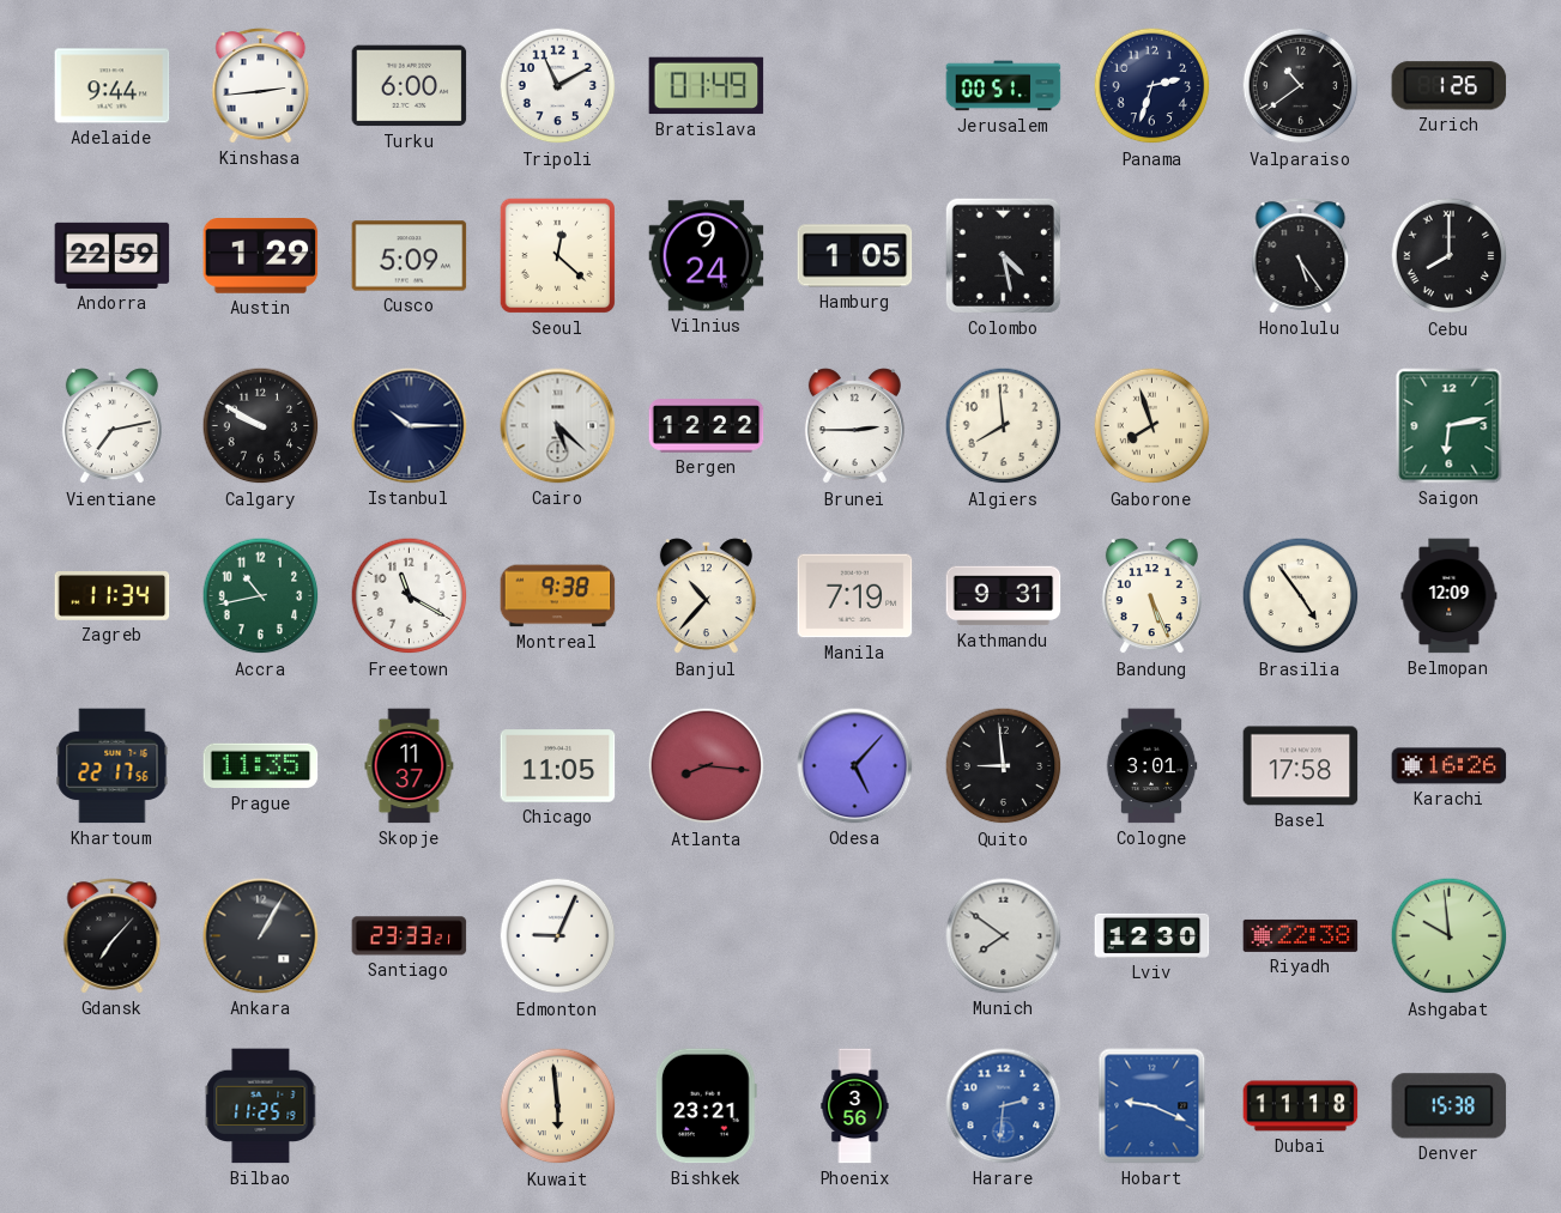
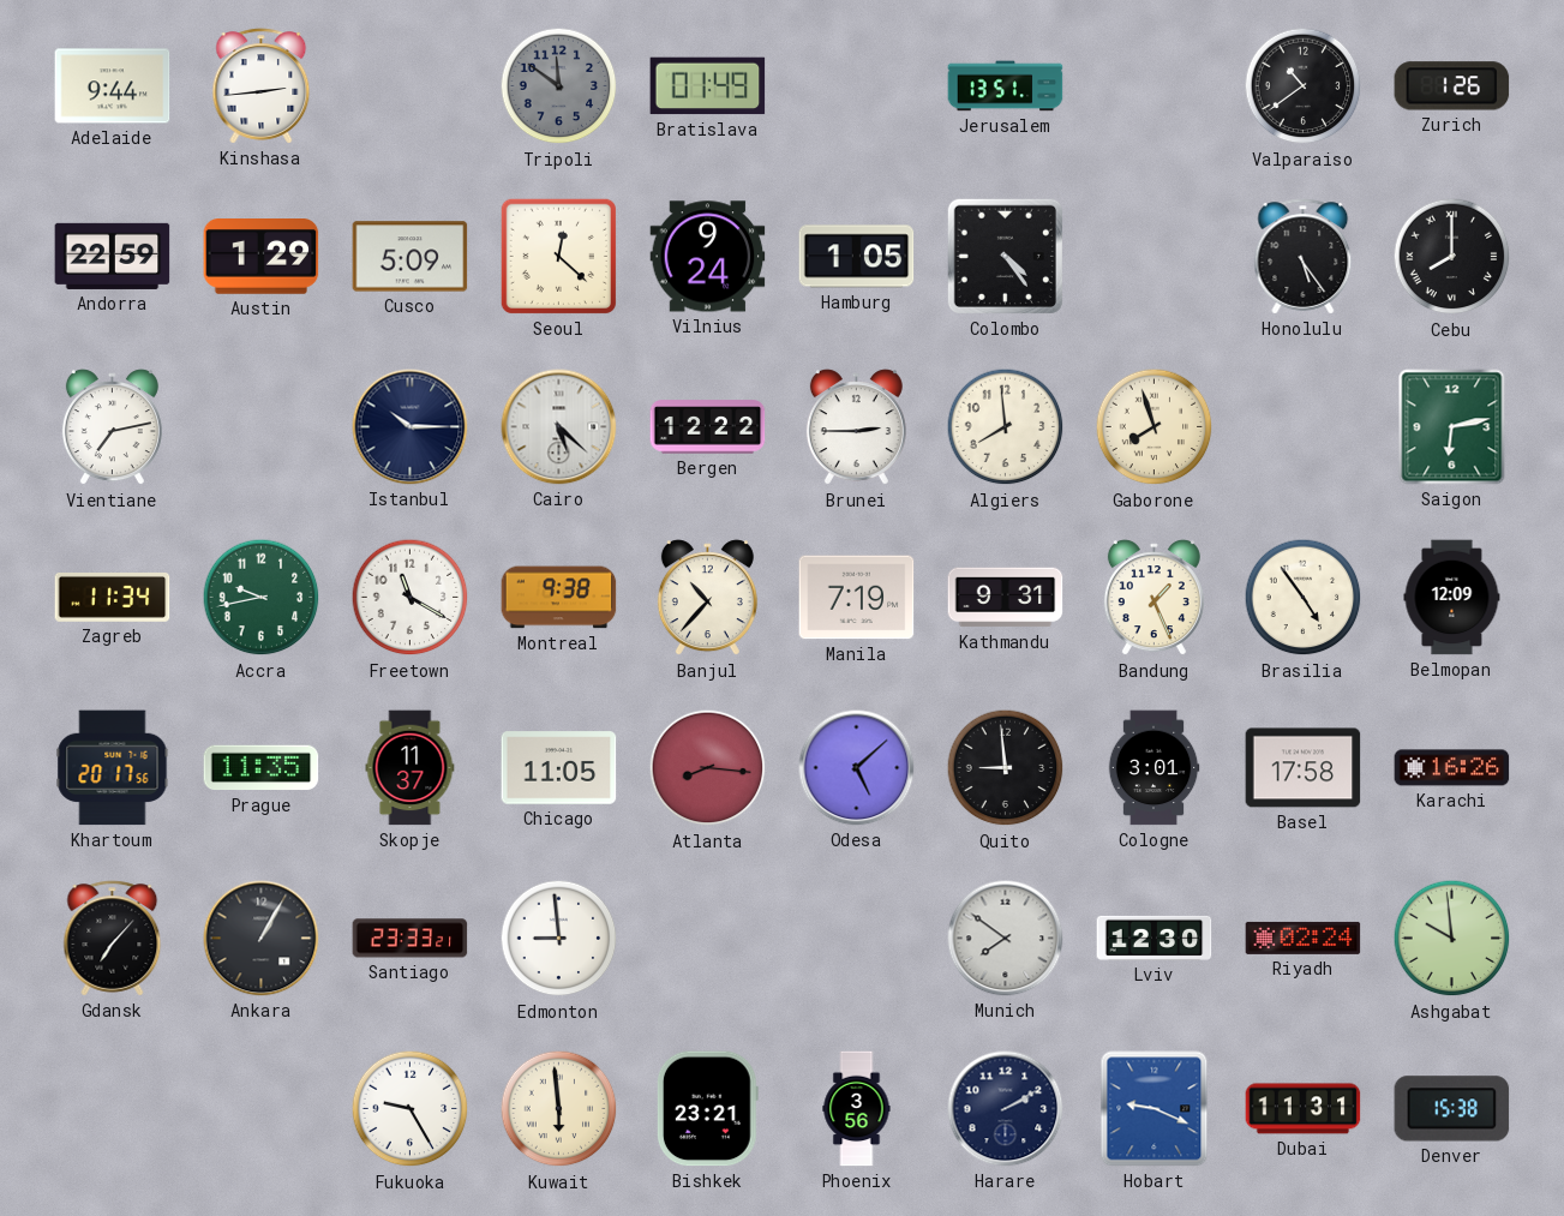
Turku: 6:00 -> none (410, 86)
Tripoli: 11:10 -> 11:51 (559, 86)
Tripoli dial: white -> grey (559, 86)
Jerusalem: 00:51 -> 13:51 (1006, 86)
Panama: 2:33 -> none (1152, 86)
Colombo: 4:28 -> 4:24 (1005, 256)
Calgary: 9:50 -> none (261, 426)
Accra: 10:43 -> 9:43 (262, 598)
Bandung: 5:26 -> 1:26 (1153, 598)
Khartoum: 22:17 -> 20:17 (113, 768)
Odesa: 5:07 -> 5:08 (857, 768)
Edmonton: 9:04 -> 8:59 (559, 939)
Riyadh: 22:38 -> 02:24 (1304, 938)
Bilbao: 11:25 -> none (261, 1106)
Fukuoka: none -> 9:25 (411, 1109)
Harare: 2:31 -> 2:10 (1006, 1109)
Harare dial: blue -> navy (1006, 1109)
Dubai: 11:18 -> 11:31 (1304, 1109)
